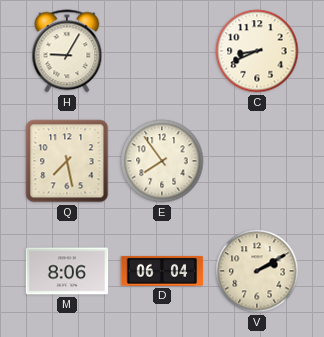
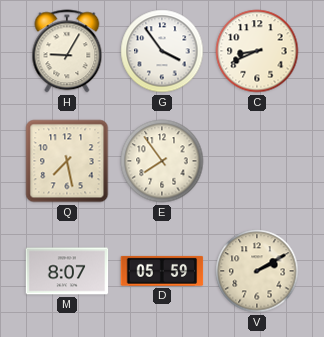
G: none -> 3:54 (162, 51)
M: 8:06 -> 8:07 (67, 271)
D: 06:04 -> 05:59 (162, 271)
